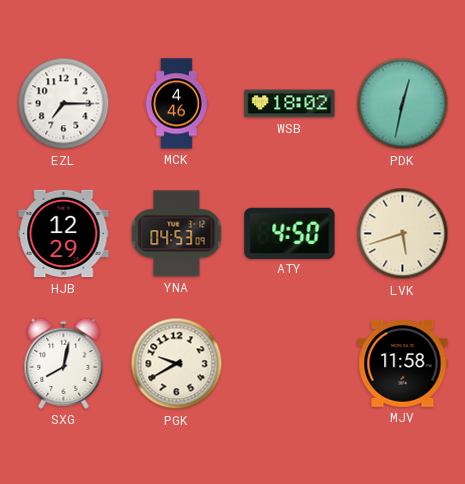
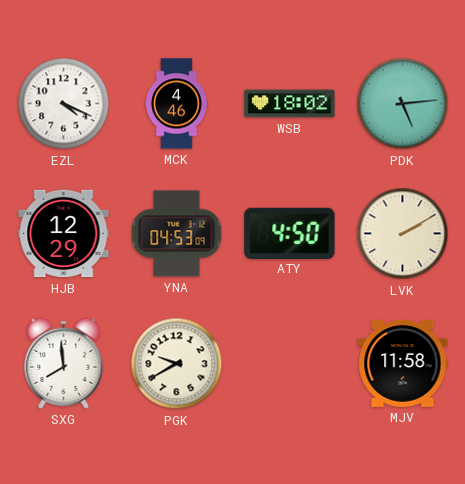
EZL: 7:15 -> 4:19 (64, 104)
PDK: 12:32 -> 5:14 (403, 104)
LVK: 5:42 -> 2:10 (403, 234)
SXG: 8:02 -> 7:59 (64, 363)
